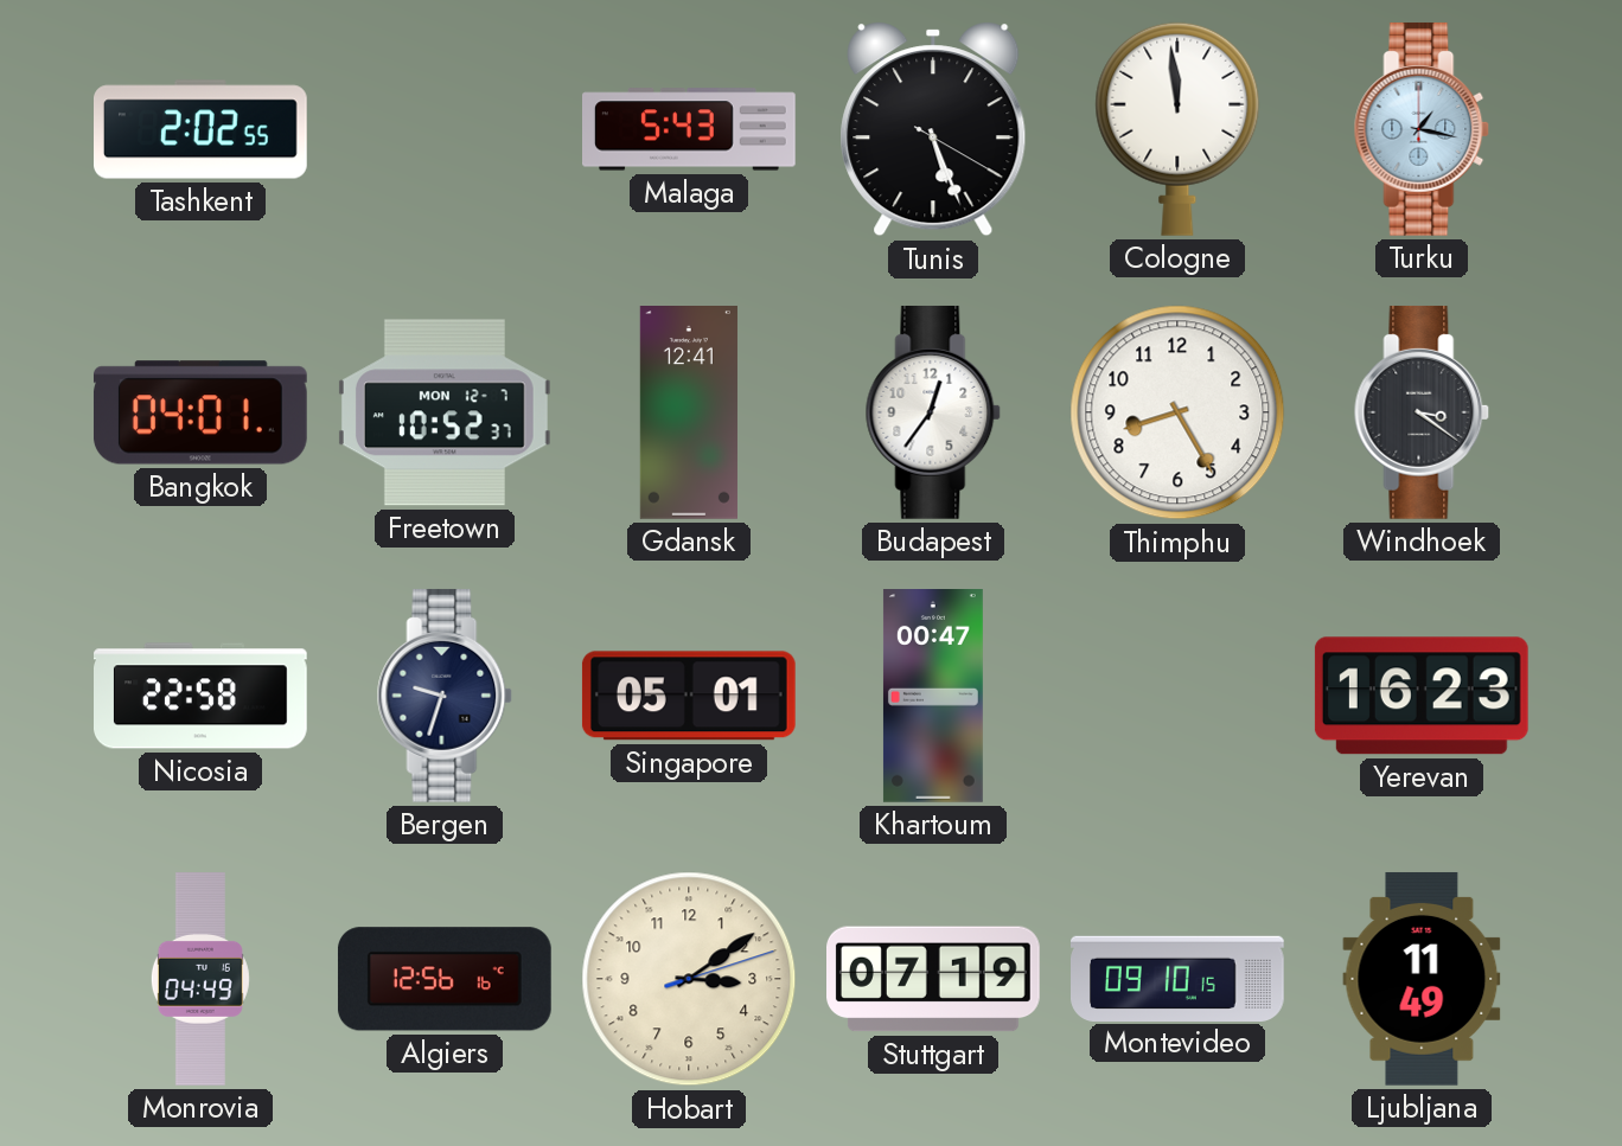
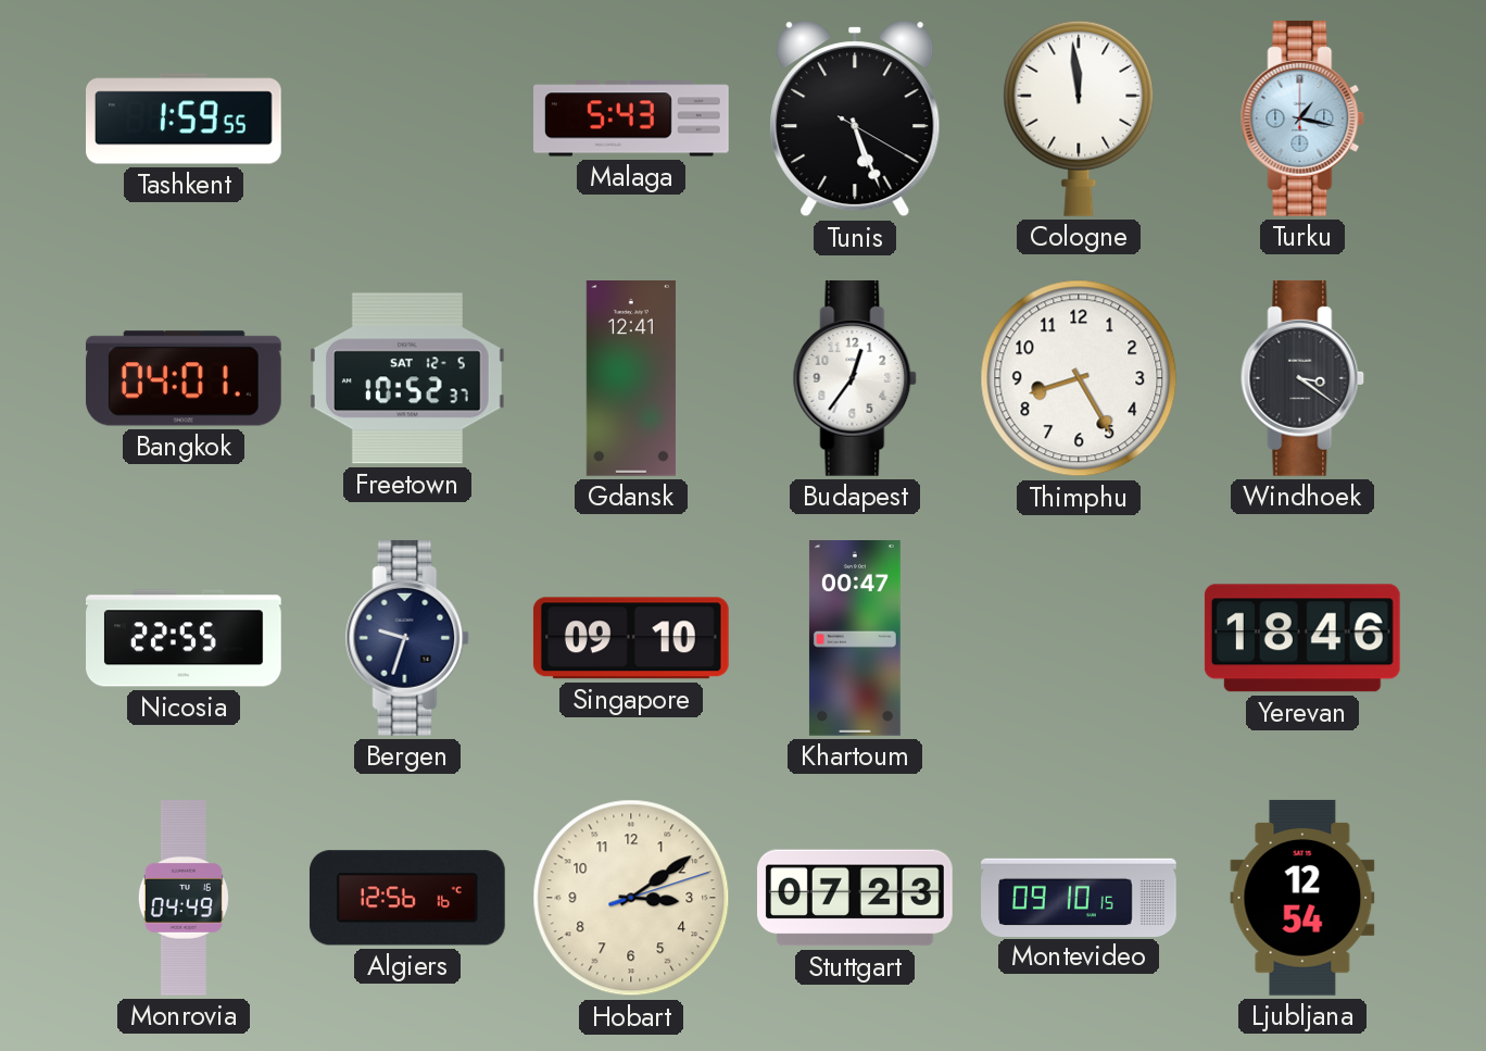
Tashkent: 2:02 -> 1:59 (185, 118)
Freetown date: MON 12-7 -> SAT 12-5 (407, 378)
Nicosia: 22:58 -> 22:55 (185, 638)
Singapore: 05:01 -> 09:10 (631, 638)
Yerevan: 16:23 -> 18:46 (1302, 638)
Stuttgart: 07:19 -> 07:23 (856, 898)
Ljubljana: 11:49 -> 12:54 (1302, 898)
